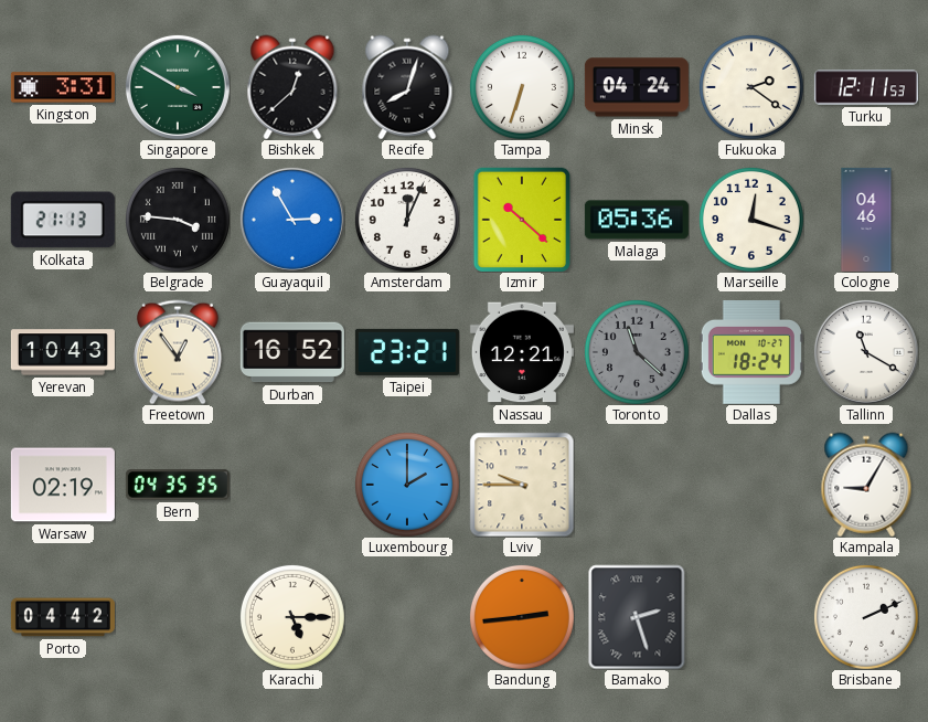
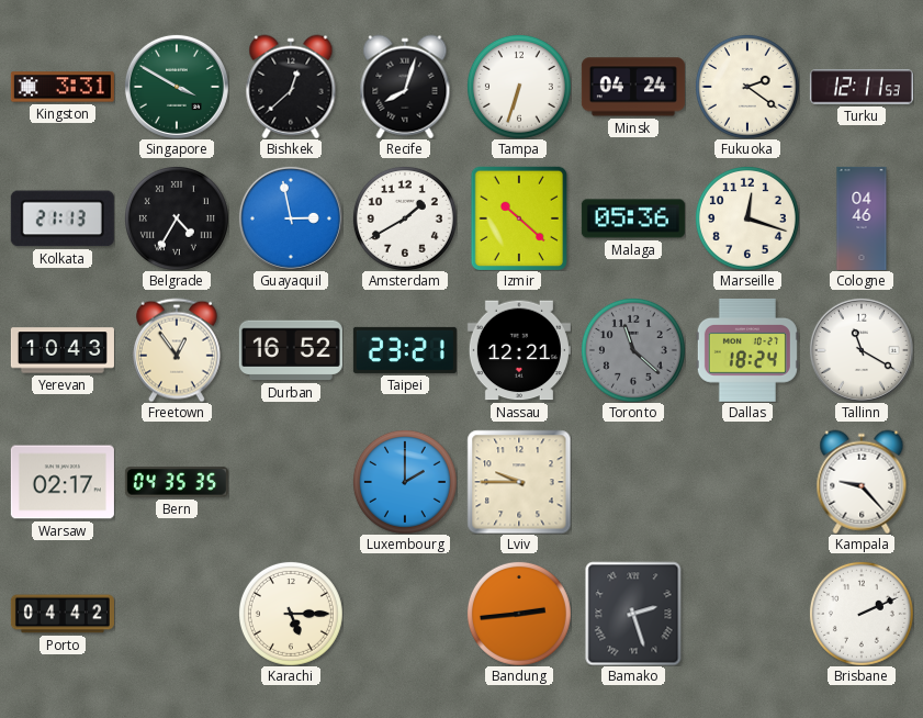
Belgrade: 3:46 -> 4:35 (177, 218)
Guayaquil: 2:55 -> 2:58 (291, 218)
Amsterdam: 12:04 -> 1:40 (405, 218)
Warsaw: 02:19 -> 02:17 (63, 482)
Kampala: 9:05 -> 9:23 (862, 482)
